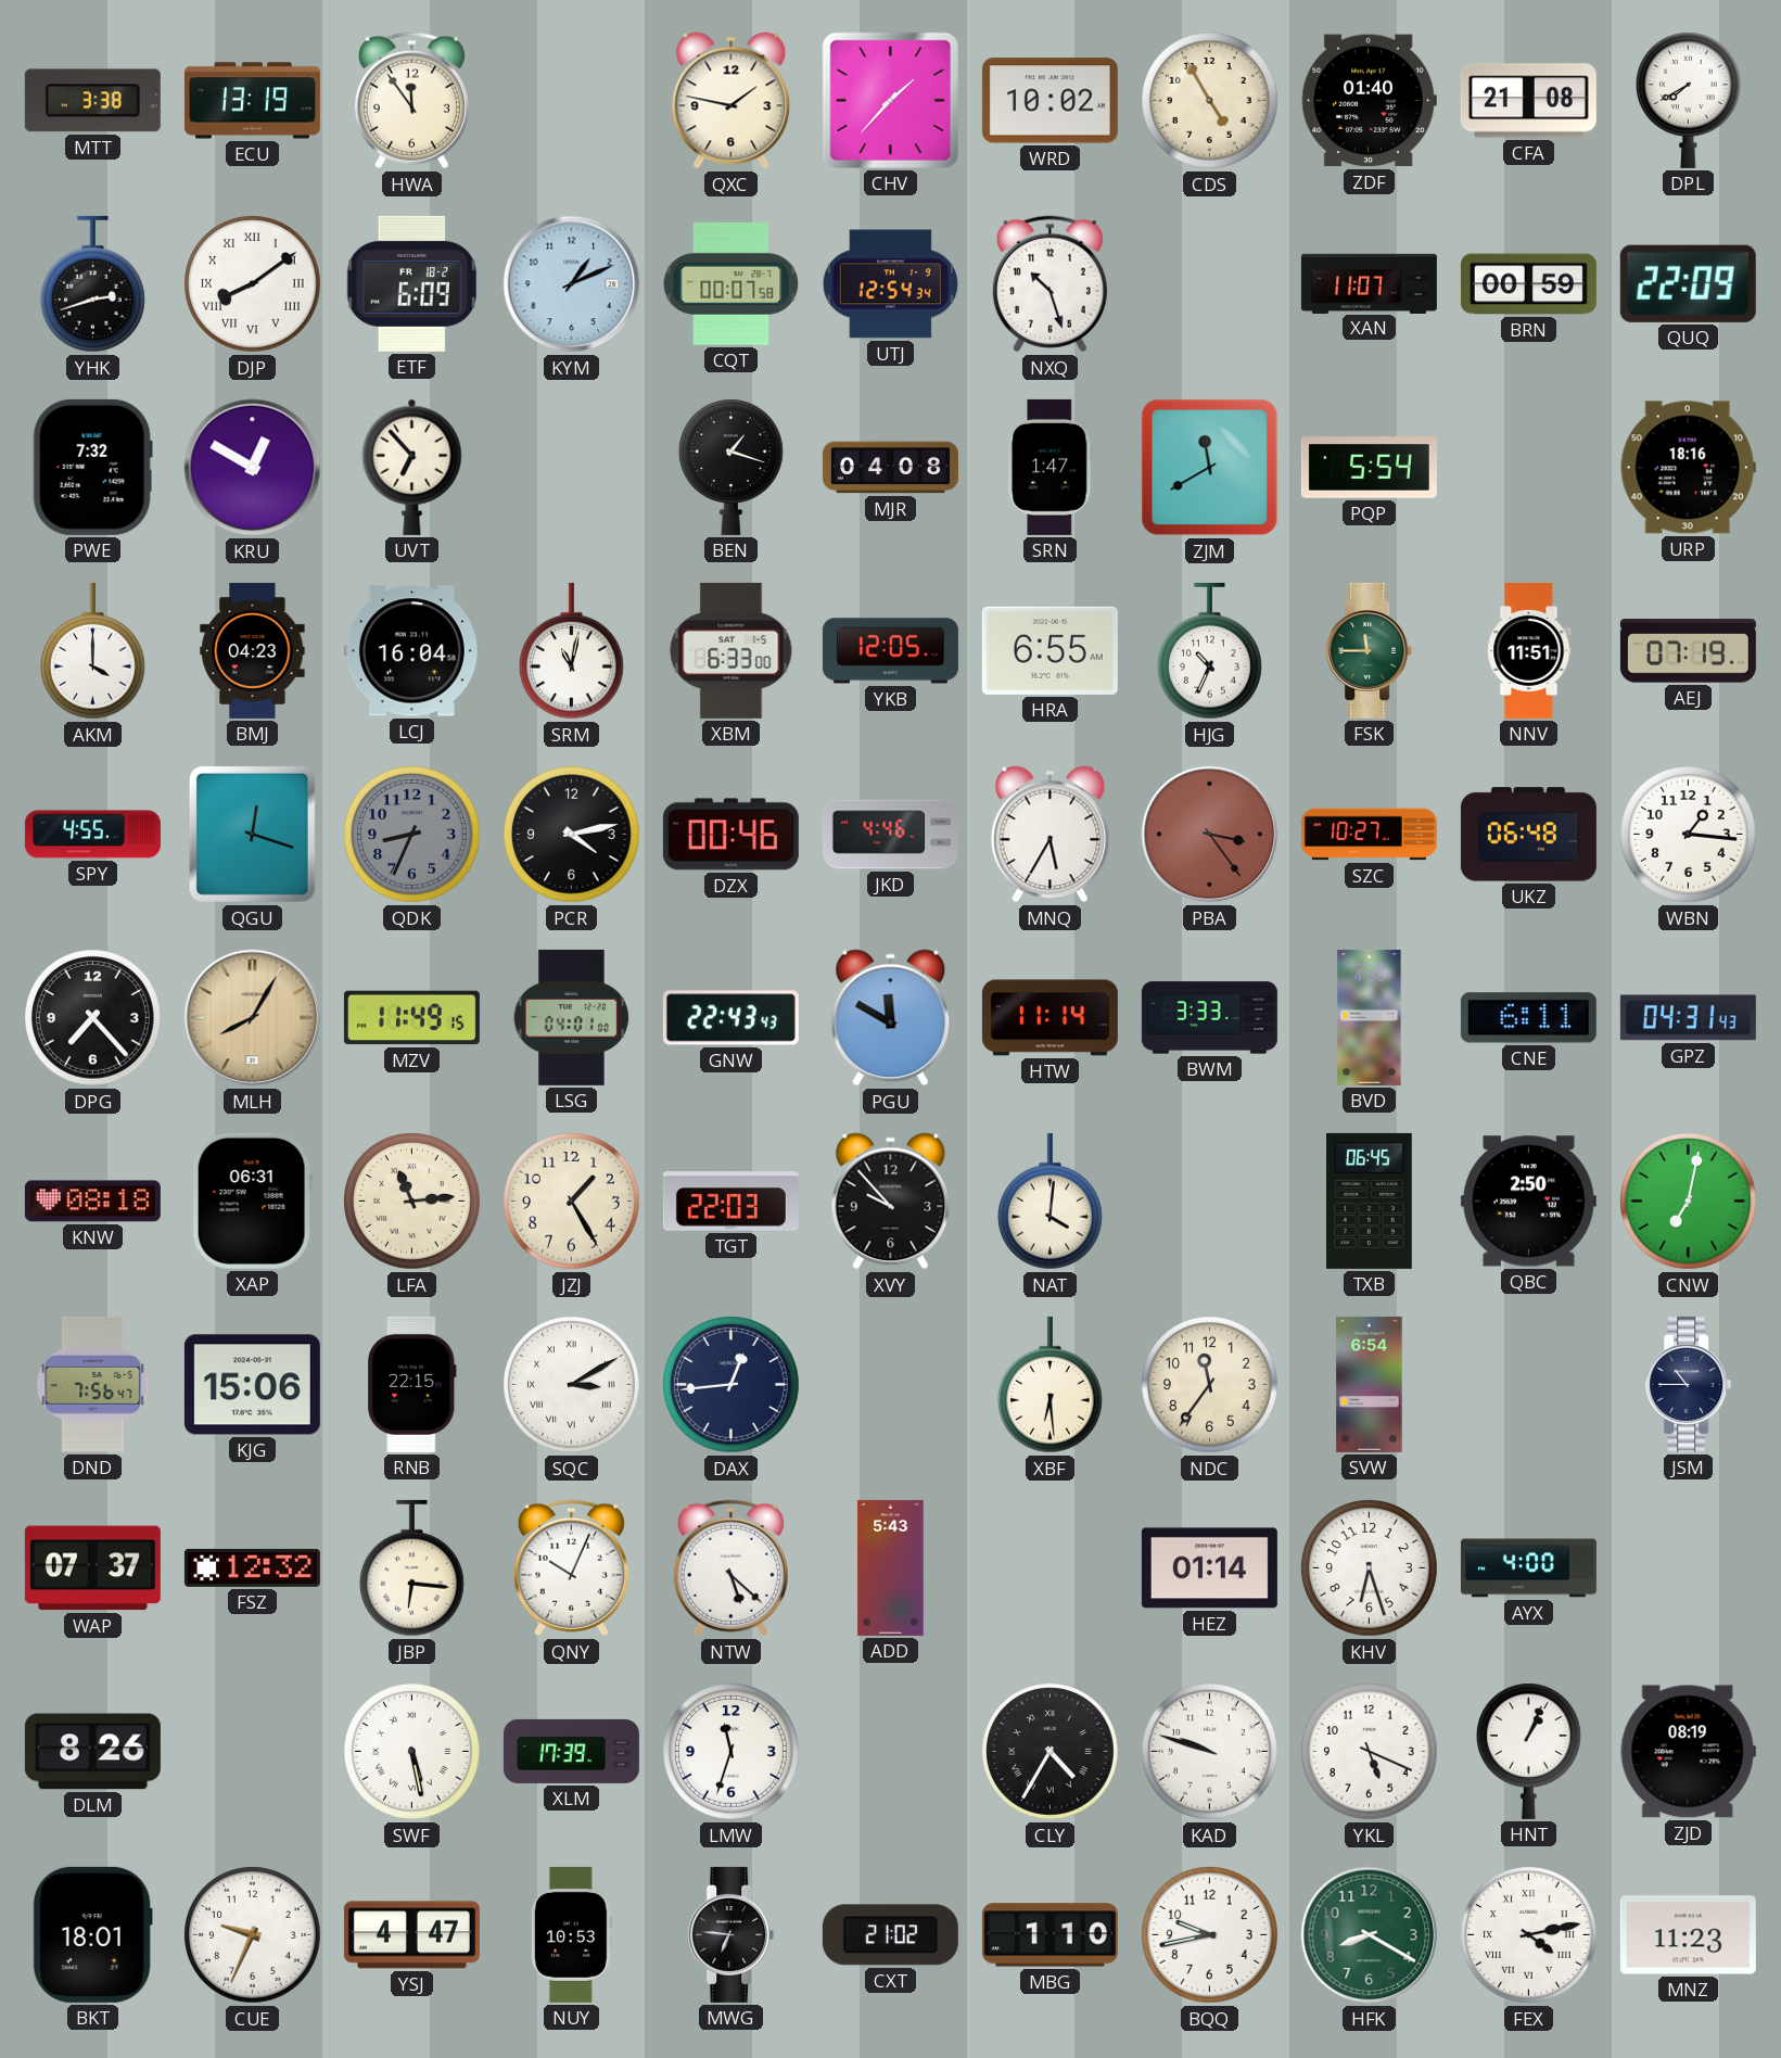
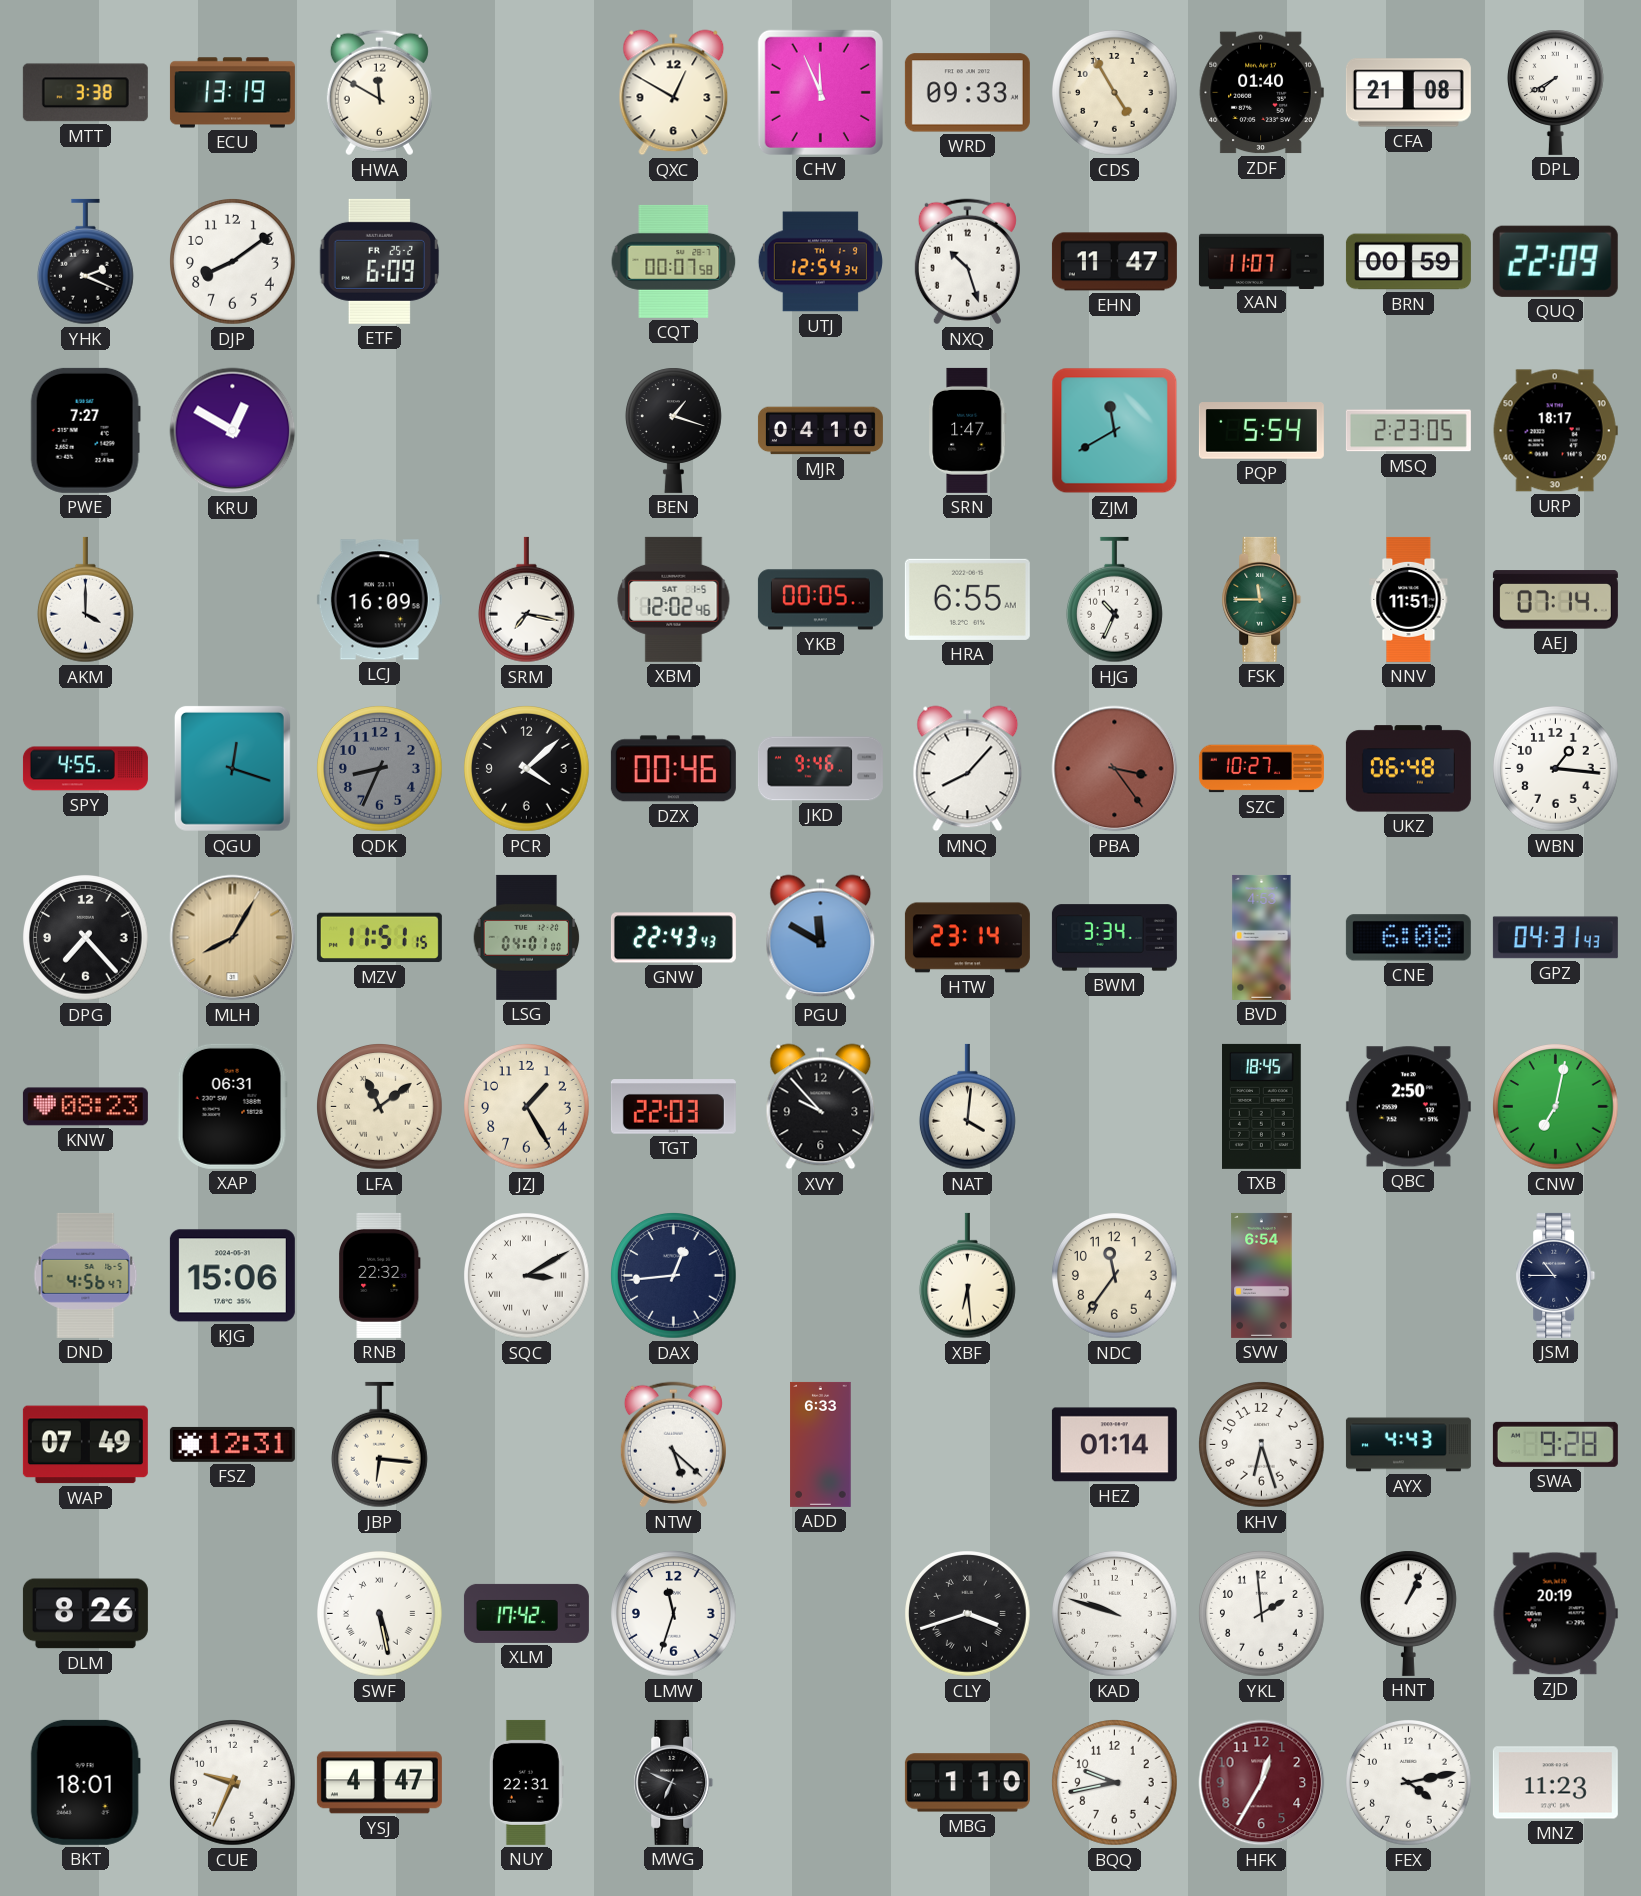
HWA: 11:54 -> 11:50 (379, 93)
QXC: 1:47 -> 12:50 (674, 93)
CHV: 1:37 -> 11:56 (820, 92)
WRD: 10:02 -> 09:33 (967, 93)
YHK: 2:42 -> 2:19 (85, 262)
DJP numerals: Roman -> Arabic (233, 262)
ETF date: FR 18-2 -> FR 25-2 (380, 261)
KYM: 1:11 -> none (572, 284)
EHN: none -> 11:47 (1114, 262)
PWE: 7:32 -> 7:27 (85, 430)
UVT: 6:53 -> none (412, 467)
MJR: 04:08 -> 04:10 (820, 431)
MSQ: none -> 2:23 (1408, 431)
URP: 18:16 -> 18:17 (1555, 431)
BMJ: 04:23 -> none (253, 650)
LCJ: 16:04 -> 16:09 (379, 600)
SRM: 11:02 -> 7:17 (526, 600)
XBM: 6:33 -> 12:02 (674, 599)
YKB: 12:05 -> 00:05 (820, 600)
AEJ: 07:19 -> 07:14 (1555, 600)
PCR: 4:13 -> 4:08 (527, 769)
JKD: 4:46 -> 9:46 (820, 769)
MNQ: 5:35 -> 8:07 (968, 769)
MZV: 11:49 -> 11:51 (379, 938)
HTW: 11:14 -> 23:14 (967, 938)
BWM: 3:33 -> 3:34 (1114, 938)
CNE: 6:11 -> 6:08 (1408, 938)
KNW: 08:18 -> 08:23 (85, 1107)
LFA: 11:14 -> 11:09 (380, 1107)
TXB: 06:45 -> 18:45 (1262, 1106)
DND: 7:56 -> 4:56 (86, 1275)
RNB: 22:15 -> 22:32 (380, 1275)
WAP: 07:37 -> 07:49 (85, 1445)
FSZ: 12:32 -> 12:31 (232, 1444)
QNY: 10:04 -> none (571, 1568)
ADD: 5:43 -> 6:33 (821, 1444)
AYX: 4:00 -> 4:43 (1408, 1445)
SWA: none -> 9:28 (1555, 1444)
XLM: 17:39 -> 17:42 (526, 1613)
CLY: 4:35 -> 3:42 (968, 1614)
YKL: 5:19 -> 1:59 (1262, 1614)
ZJD: 08:19 -> 20:19 (1555, 1614)
NUY: 10:53 -> 22:31 (526, 1782)
MWG: 6:46 -> 6:49 (674, 1782)
CXT: 21:02 -> none (890, 1935)
HFK: 8:20 -> 12:35 (1262, 1783)
HFK dial: green -> burgundy (1262, 1783)
FEX numerals: Roman -> Arabic (1409, 1783)
